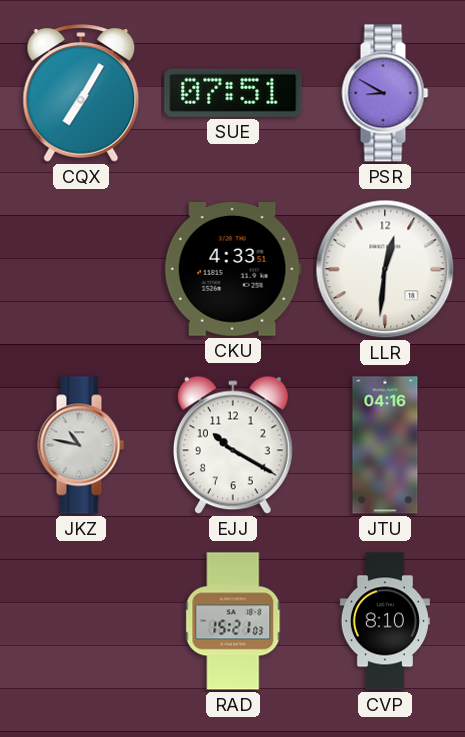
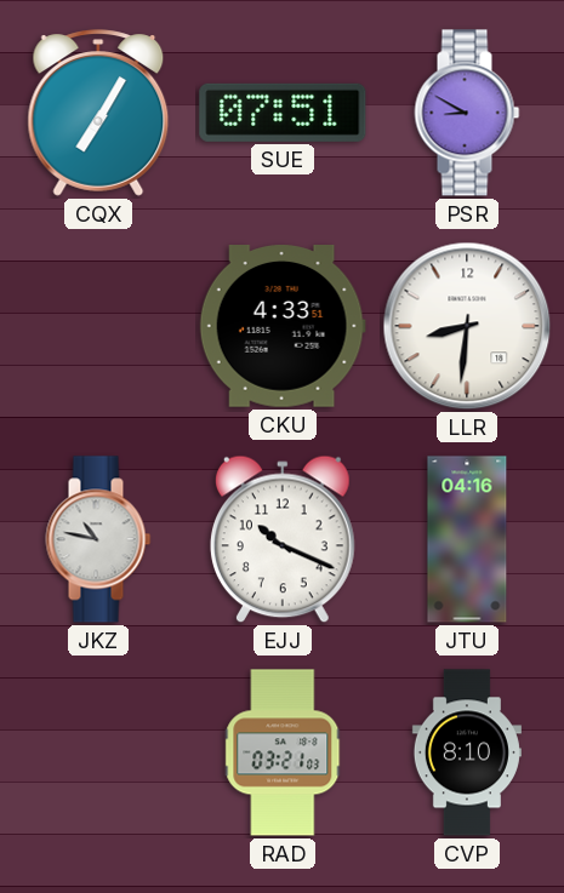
LLR: 12:31 -> 8:31 (467, 326)
EJJ: 10:20 -> 10:19 (283, 539)
RAD: 15:21 -> 03:21 (284, 752)
